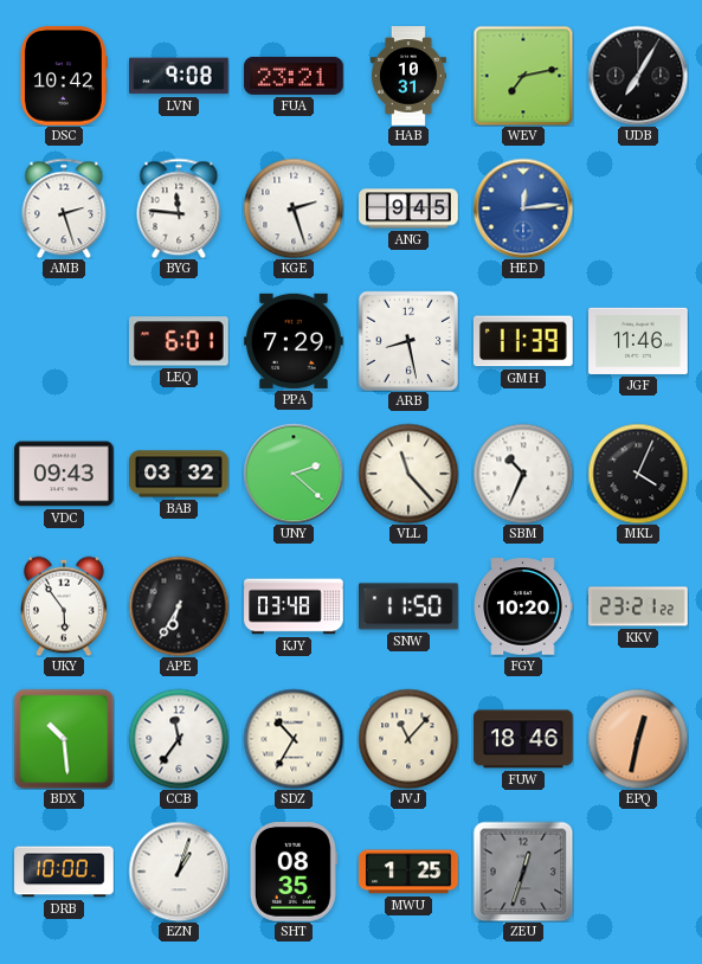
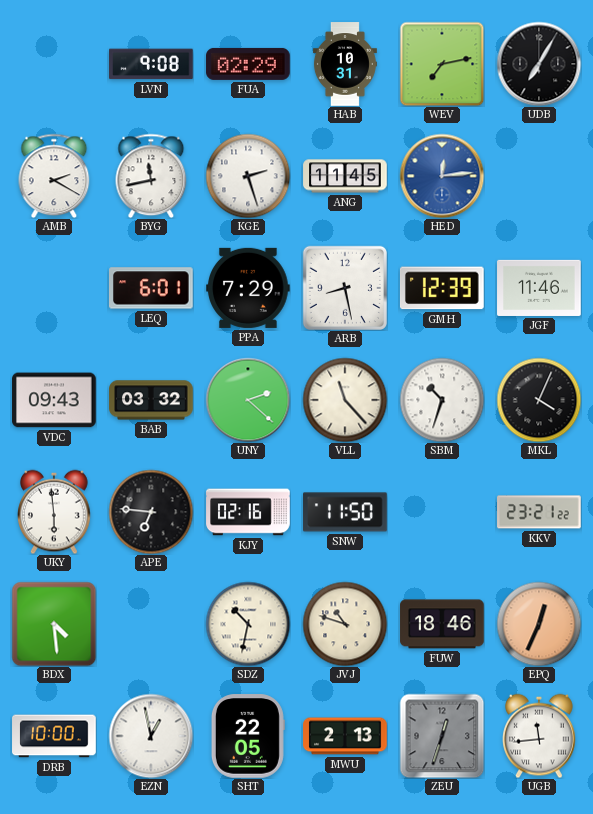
DSC: 10:42 -> none (64, 76)
FUA: 23:21 -> 02:29 (248, 64)
AMB: 2:27 -> 2:20 (54, 176)
BYG: 11:46 -> 11:43 (151, 176)
ANG: 9:45 -> 11:45 (345, 176)
GMH: 11:39 -> 12:39 (442, 288)
SBM: 10:34 -> 10:33 (442, 400)
UKY: 5:54 -> 5:59 (55, 512)
APE: 6:35 -> 6:46 (151, 512)
KJY: 03:48 -> 02:16 (248, 512)
FGY: 10:20 -> none (523, 606)
BDX: 10:29 -> 4:29 (54, 624)
CCB: 11:36 -> none (179, 739)
SDZ: 10:35 -> 10:32 (248, 624)
JVJ: 11:07 -> 10:48 (345, 624)
EPQ: 12:32 -> 12:34 (539, 624)
EZN: 1:03 -> 12:58 (151, 736)
SHT: 08:35 -> 22:05 (248, 736)
MWU: 1:25 -> 2:13 (345, 736)
UGB: none -> 11:44 (540, 736)
